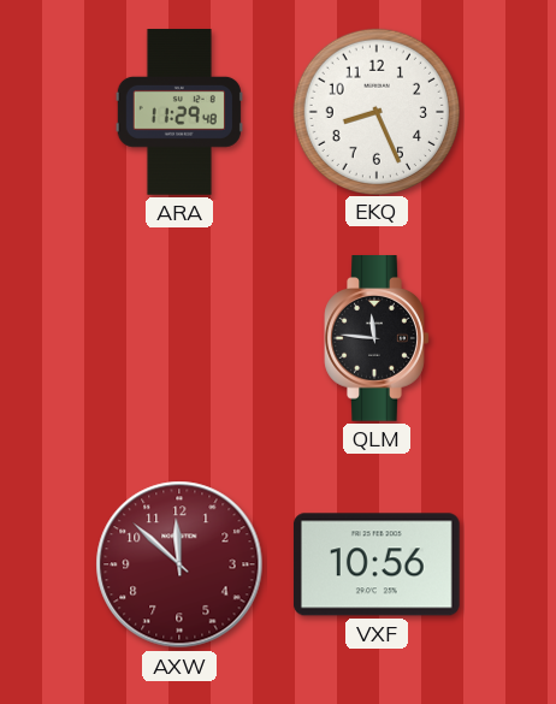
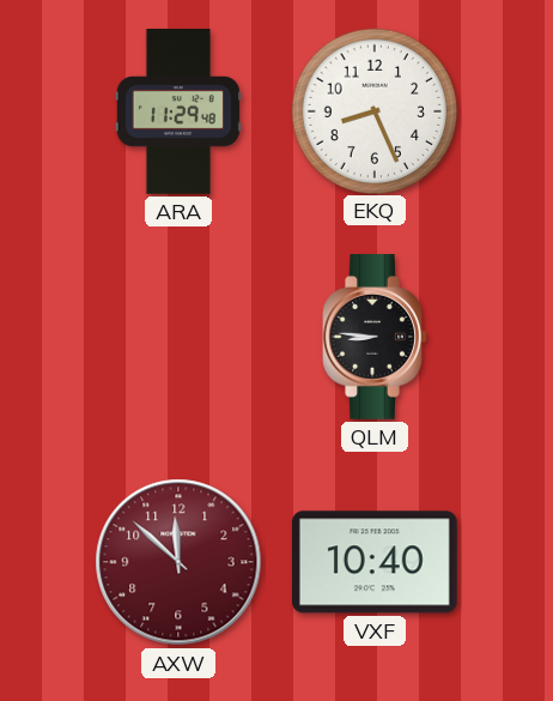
QLM: 11:46 -> 8:46 (375, 338)
VXF: 10:56 -> 10:40 (375, 562)
